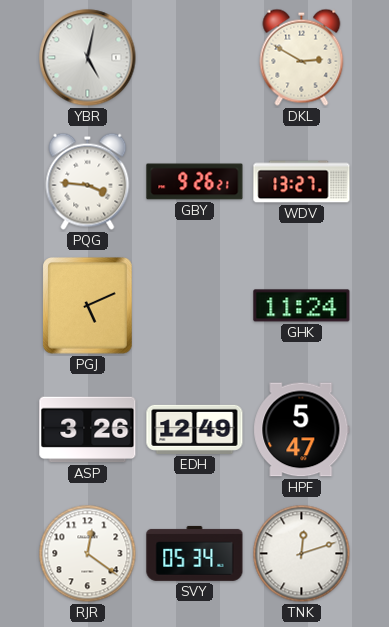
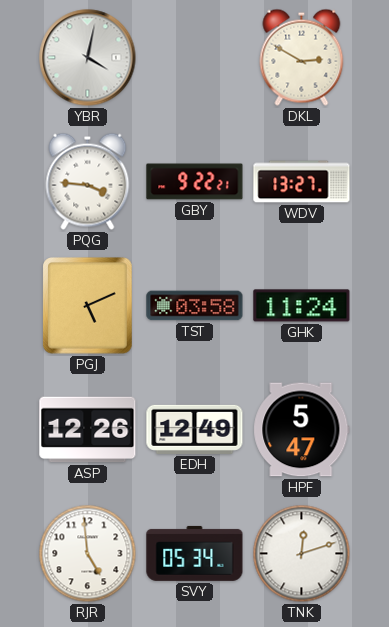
YBR: 5:02 -> 4:02 (88, 58)
GBY: 9:26 -> 9:22 (195, 182)
TST: none -> 03:58 (195, 306)
ASP: 3:26 -> 12:26 (88, 430)
RJR: 12:21 -> 4:59 (88, 554)
